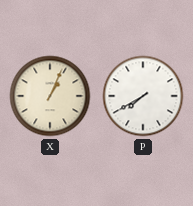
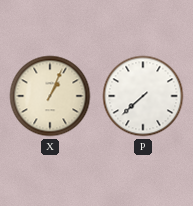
P: 7:40 -> 7:38 (143, 96)
